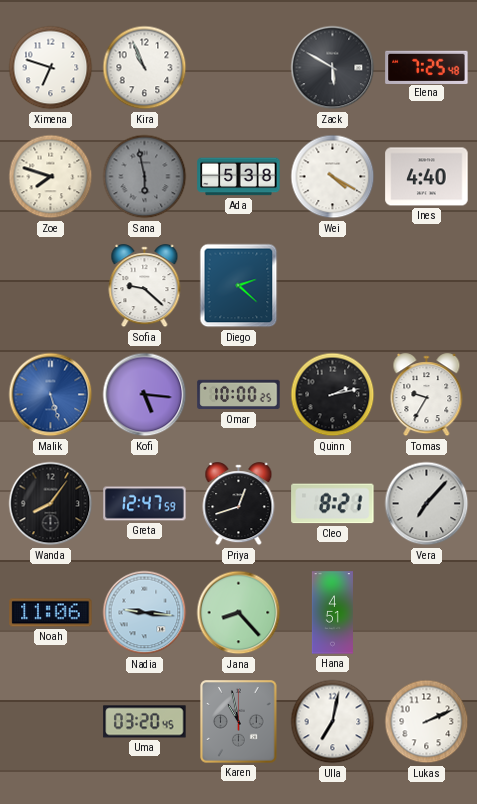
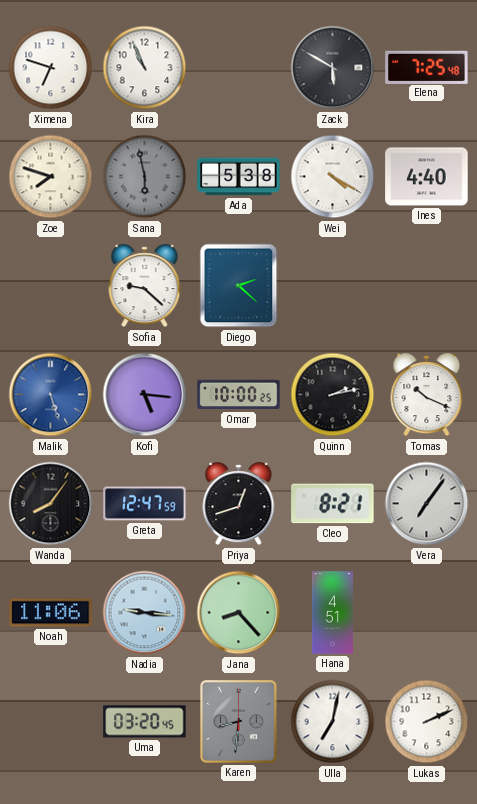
Tomas: 9:35 -> 10:19 (427, 395)
Vera: 7:07 -> 7:06 (427, 504)
Karen: 10:58 -> 8:31 (239, 722)
